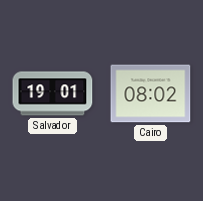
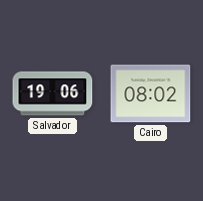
Salvador: 19:01 -> 19:06 (53, 94)
